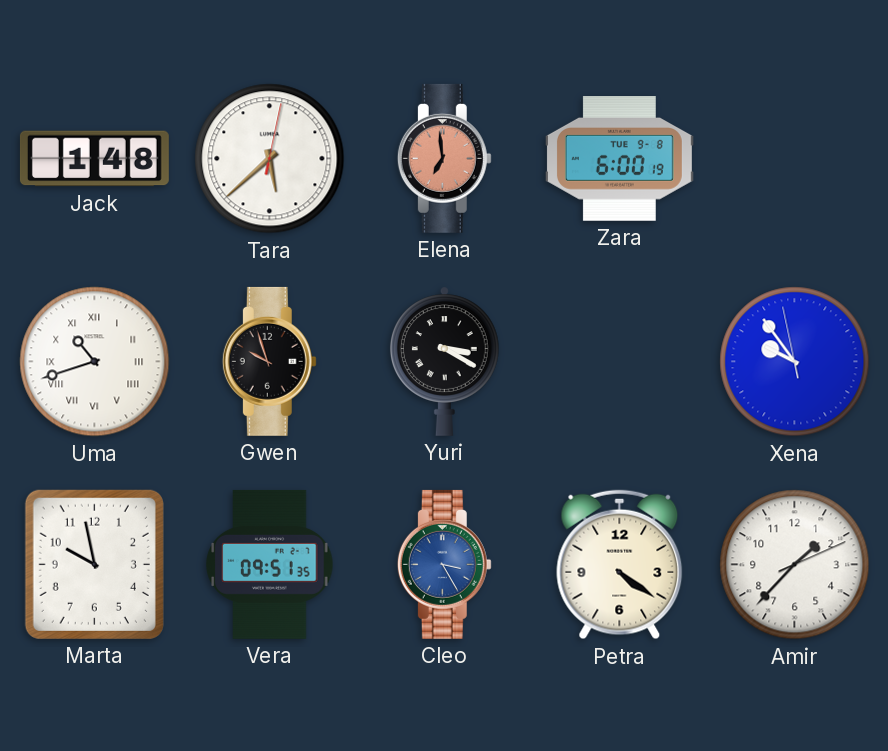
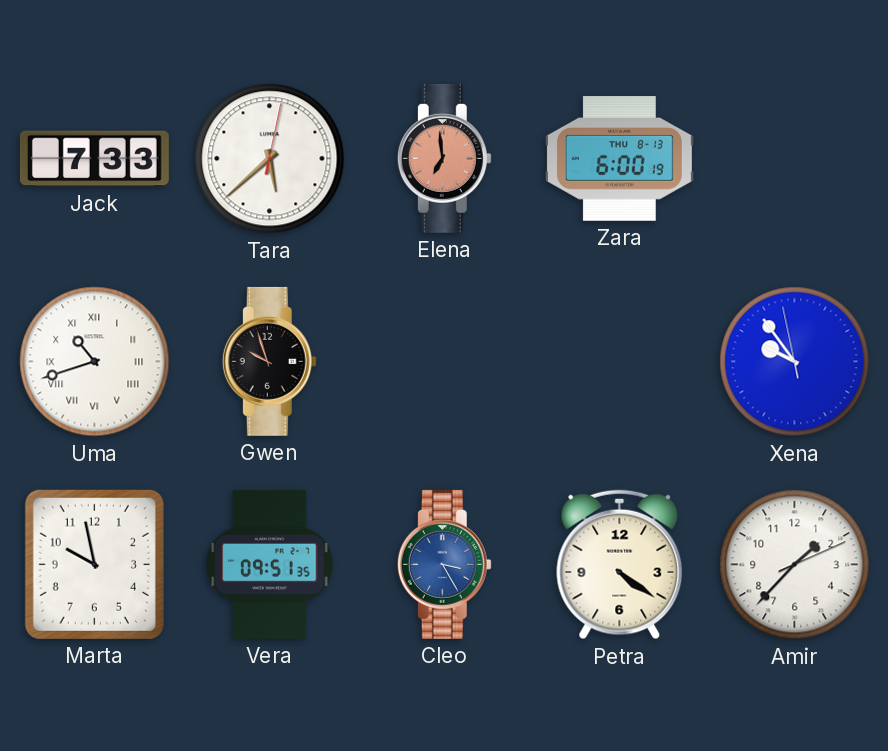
Jack: 1:48 -> 7:33 (94, 159)
Zara date: TUE 9-8 -> THU 8-13 (619, 159)
Yuri: 3:20 -> none (445, 361)
